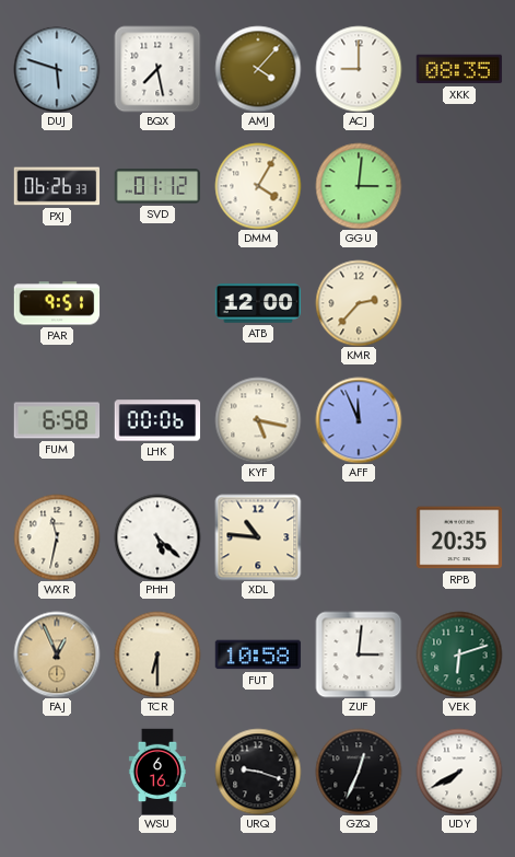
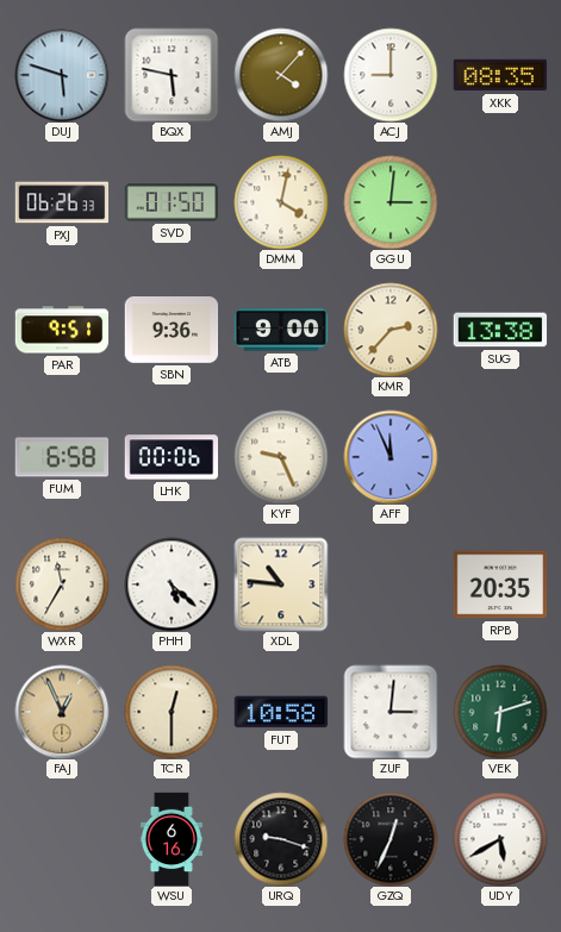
BQX: 7:28 -> 5:47 (172, 75)
SVD: 01:12 -> 01:50 (172, 202)
DMM: 4:05 -> 4:02 (281, 202)
SBN: none -> 9:36 (172, 331)
ATB: 12:00 -> 9:00 (281, 330)
SUG: none -> 13:38 (500, 330)
KYF: 5:17 -> 9:26 (281, 457)
WXR: 11:32 -> 11:35 (62, 584)
TCR: 6:30 -> 12:30 (172, 712)
UDY: 7:40 -> 5:40 (500, 839)
